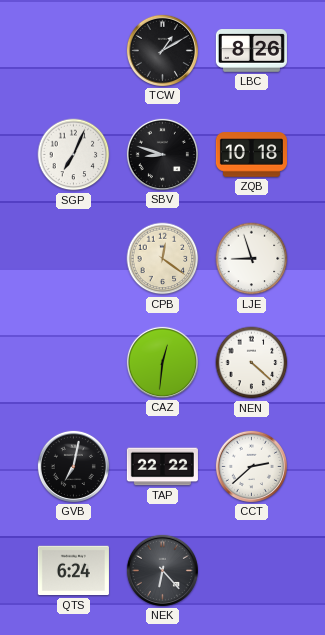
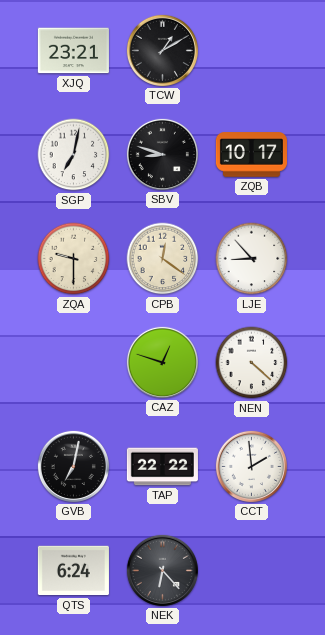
XJQ: none -> 23:21 (73, 51)
LBC: 8:26 -> none (251, 51)
SGP: 7:04 -> 7:02 (74, 155)
ZQB: 10:18 -> 10:17 (251, 155)
ZQA: none -> 9:30 (74, 259)
LJE: 8:57 -> 8:53 (252, 259)
CAZ: 12:31 -> 12:48 (162, 362)
CCT: 2:38 -> 1:59 (251, 466)
